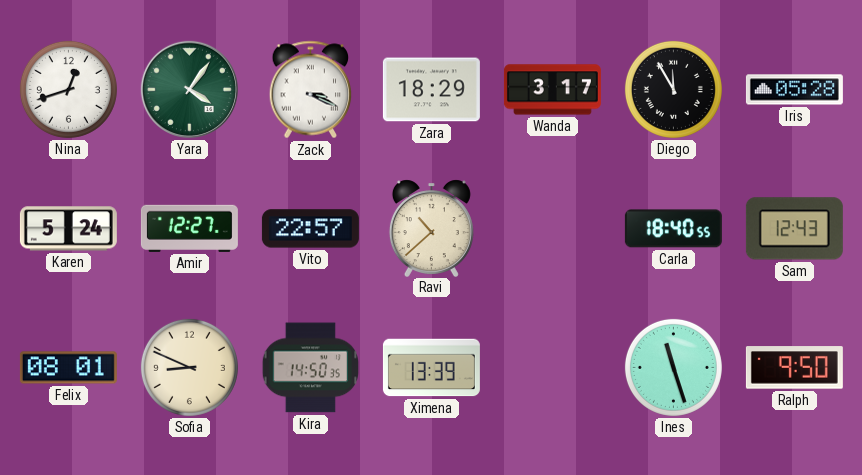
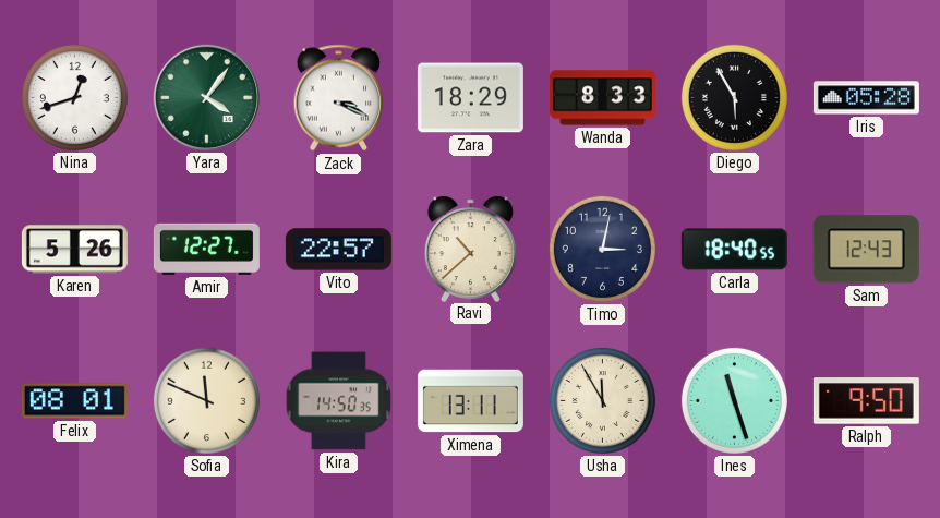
Wanda: 3:17 -> 8:33 (602, 98)
Diego: 11:55 -> 5:55 (734, 97)
Karen: 5:24 -> 5:26 (74, 250)
Timo: none -> 3:02 (602, 249)
Sofia: 8:49 -> 11:49 (206, 400)
Ximena: 13:39 -> 13:11 (470, 401)
Usha: none -> 11:55 (602, 400)
